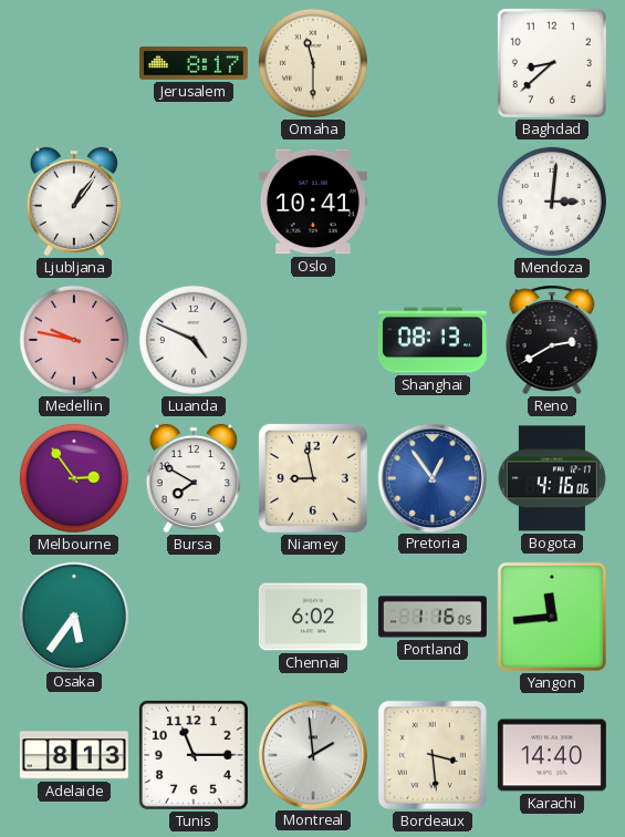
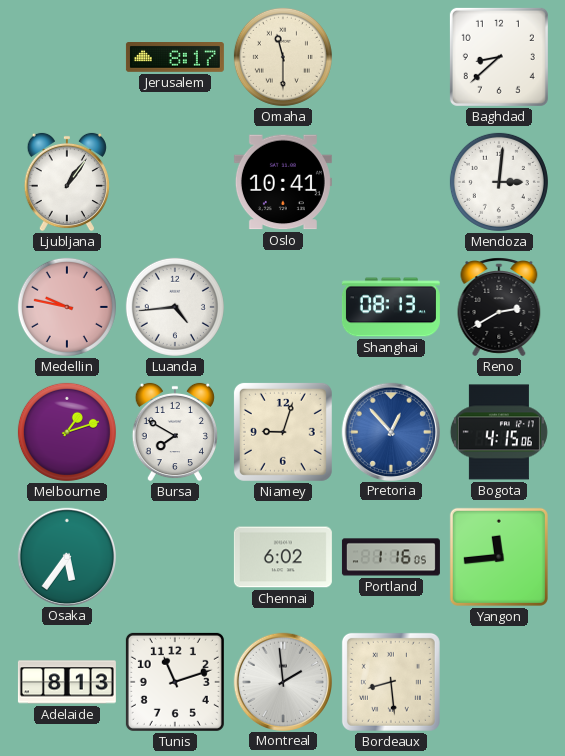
Luanda: 4:49 -> 4:44 (175, 307)
Melbourne: 2:54 -> 1:12 (67, 432)
Niamey: 8:58 -> 9:03 (283, 432)
Pretoria: 12:54 -> 12:53 (390, 431)
Bogota: 4:16 -> 4:15 (499, 432)
Tunis: 11:15 -> 11:12 (175, 682)
Bordeaux: 3:29 -> 8:29 (391, 682)
Karachi: 14:40 -> none (552, 755)
